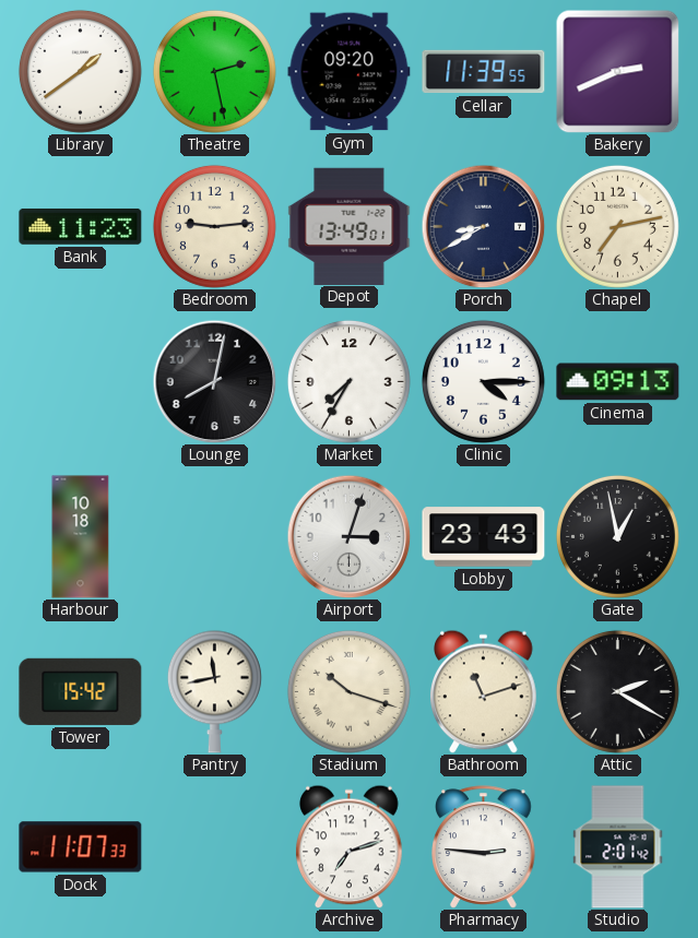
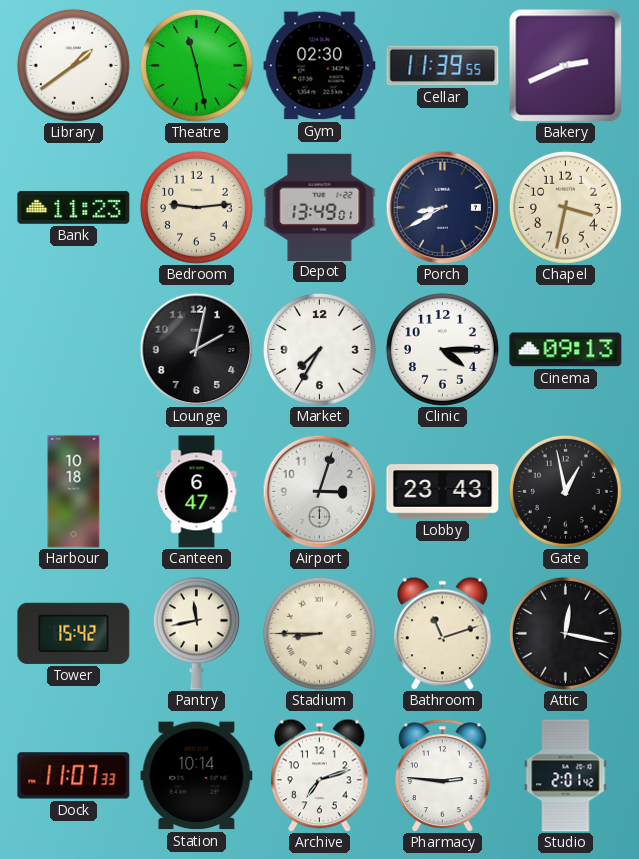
Theatre: 2:28 -> 11:28 (196, 65)
Gym: 09:20 -> 02:30 (320, 66)
Chapel: 7:13 -> 3:32 (565, 207)
Lounge: 8:02 -> 2:02 (196, 349)
Canteen: none -> 6:47 (197, 492)
Stadium: 10:18 -> 8:45 (319, 633)
Attic: 2:20 -> 12:17 (565, 633)
Station: none -> 10:14 (197, 776)
